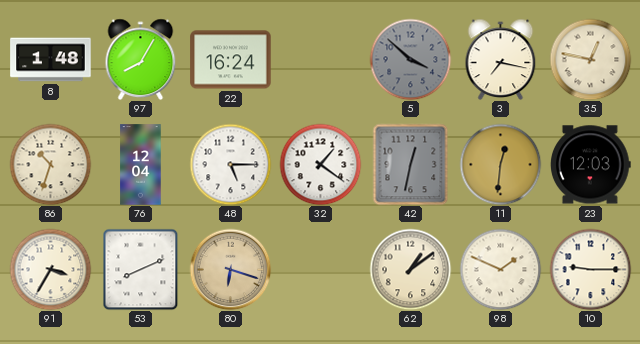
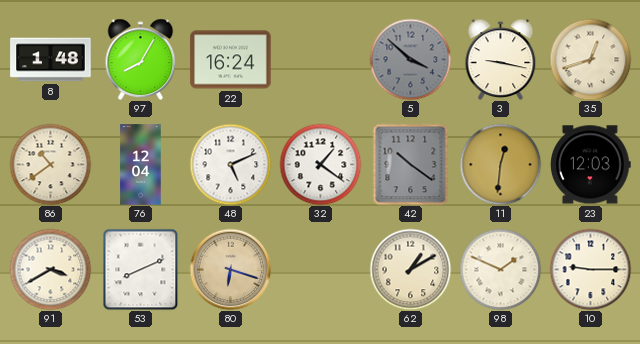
3: 7:17 -> 9:17 (501, 59)
35: 12:47 -> 12:42 (590, 59)
86: 10:33 -> 10:39 (50, 164)
48: 5:15 -> 5:11 (230, 164)
42: 12:32 -> 10:21 (411, 164)
91: 3:35 -> 3:40 (50, 269)
62: 1:09 -> 1:10 (410, 269)
